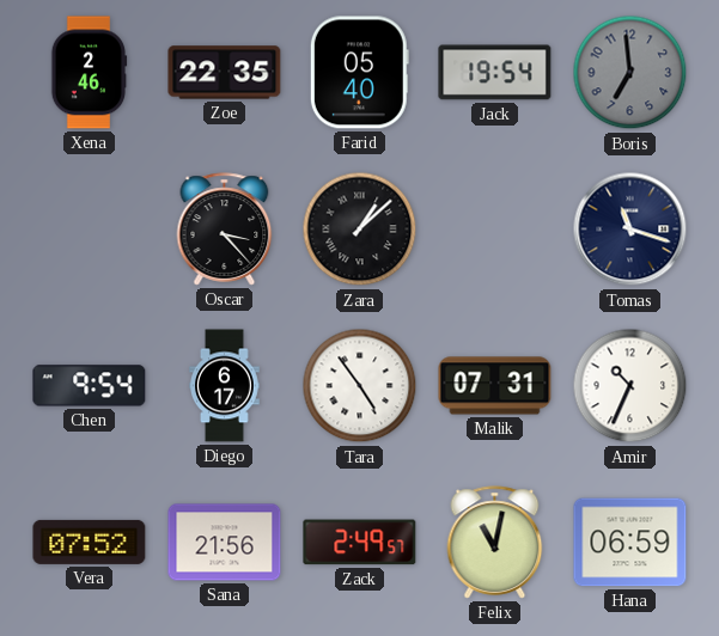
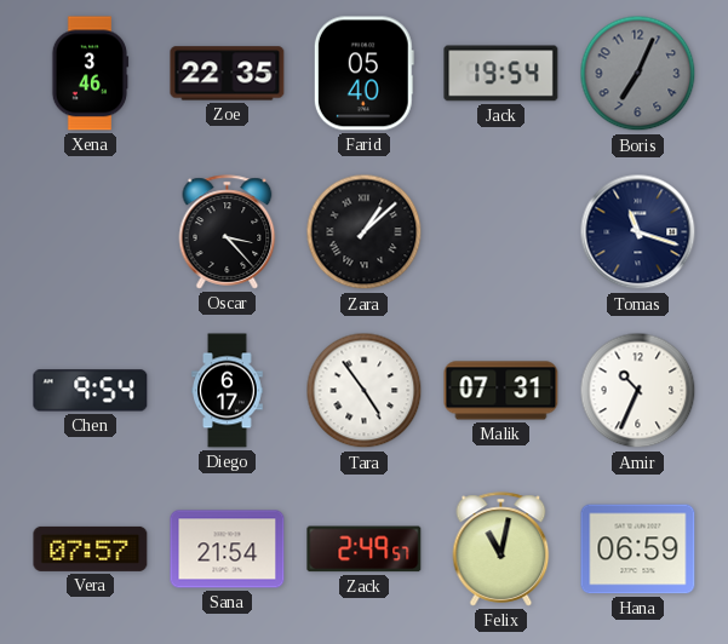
Xena: 2:46 -> 3:46 (90, 74)
Boris: 6:59 -> 7:04 (638, 74)
Vera: 07:52 -> 07:57 (91, 548)
Sana: 21:56 -> 21:54 (228, 550)
